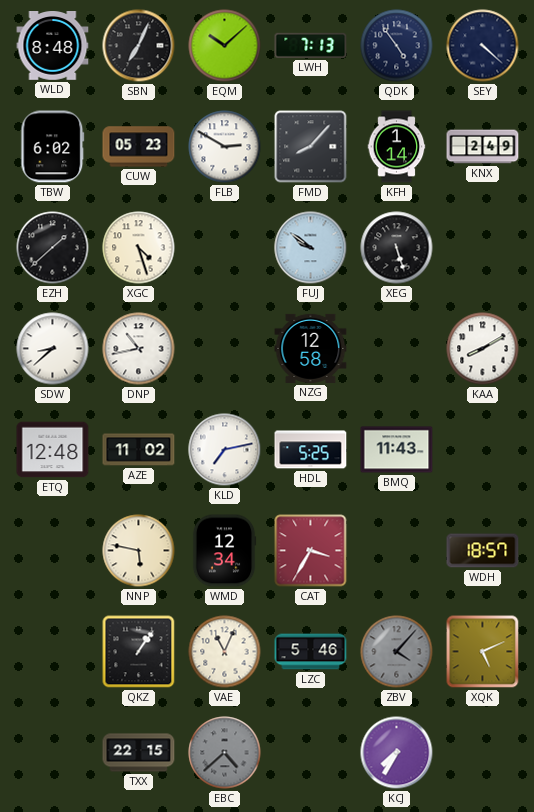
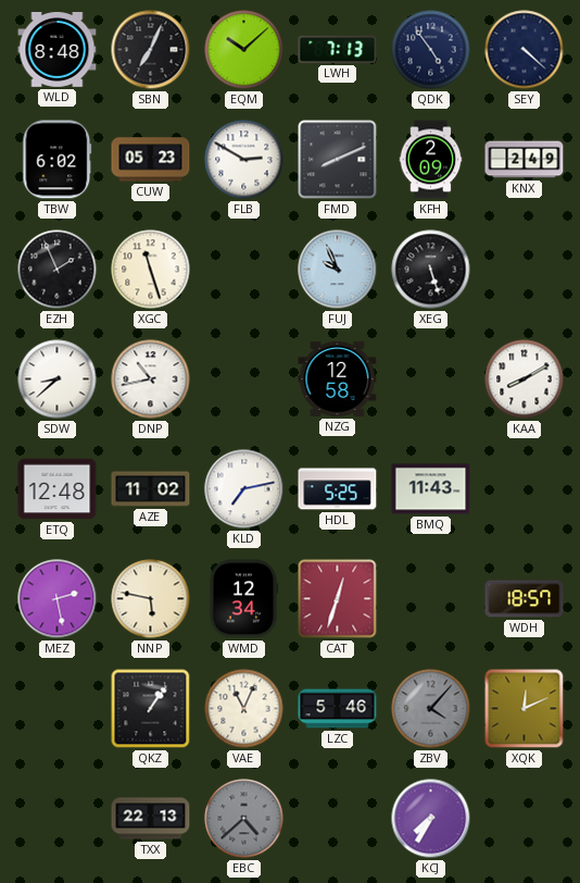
FMD: 8:07 -> 8:11 (338, 160)
KFH: 1:14 -> 2:09 (431, 160)
EZH: 1:38 -> 1:56 (58, 270)
XGC: 4:27 -> 11:27 (151, 270)
FUJ: 9:51 -> 9:56 (338, 270)
MEZ: none -> 2:28 (58, 599)
CAT: 3:35 -> 12:33 (338, 599)
XQK: 5:11 -> 12:11 (525, 709)
TXX: 22:15 -> 22:13 (151, 819)
